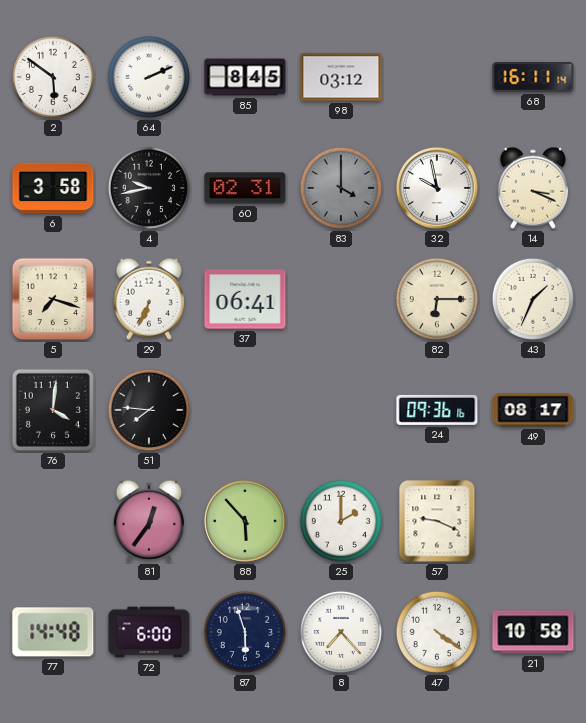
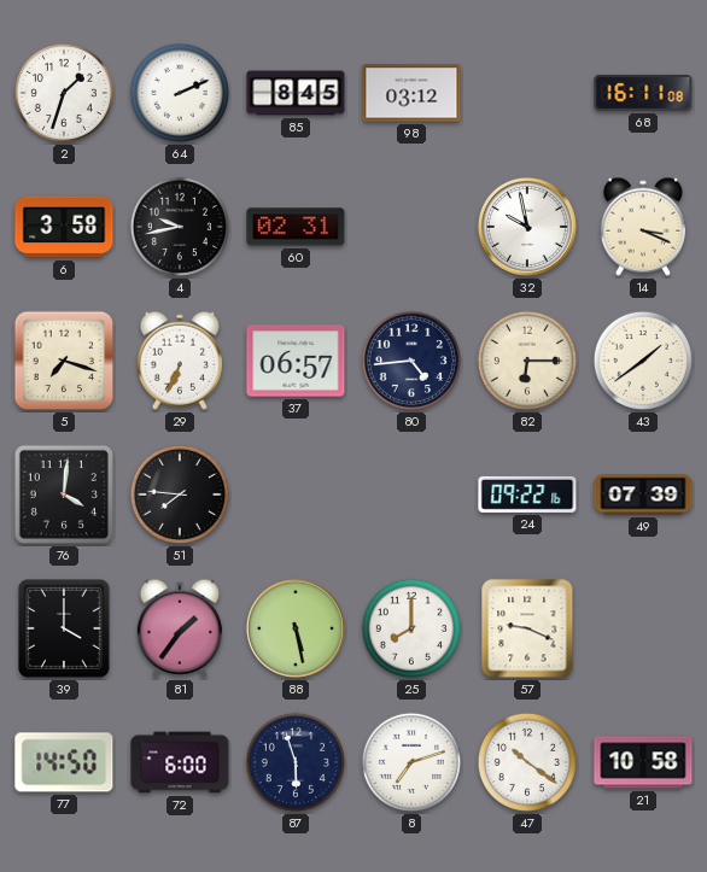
2: 5:51 -> 1:33 (64, 93)
68: 16:11:14 -> 16:11:08 (643, 93)
83: 4:00 -> none (341, 188)
37: 06:41 -> 06:57 (296, 361)
80: none -> 4:44 (411, 361)
43: 1:34 -> 1:39 (643, 361)
24: 09:36 -> 09:22 (527, 494)
49: 08:17 -> 07:39 (643, 494)
39: none -> 4:00 (65, 630)
81: 12:36 -> 1:36 (180, 628)
88: 5:53 -> 5:28 (296, 628)
25: 2:00 -> 8:00 (411, 628)
77: 14:48 -> 14:50 (64, 762)
8: 7:23 -> 7:12 (411, 762)
47: 4:21 -> 10:21 (527, 762)
